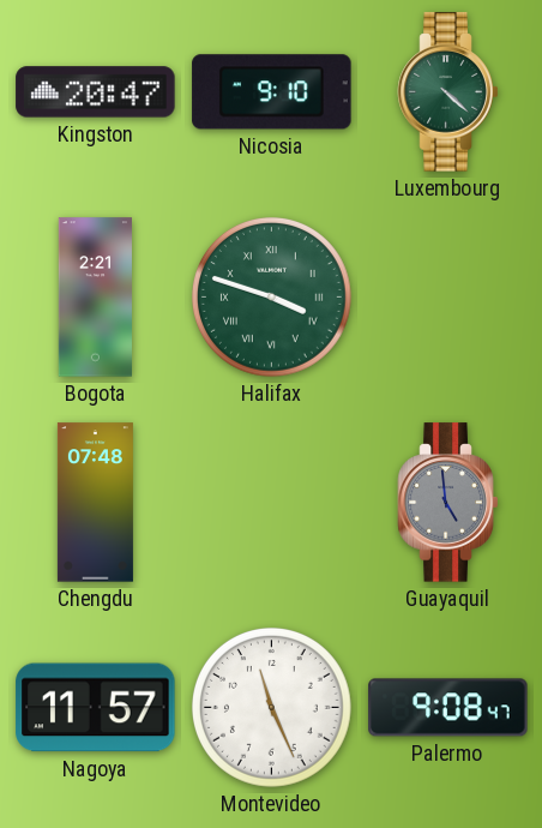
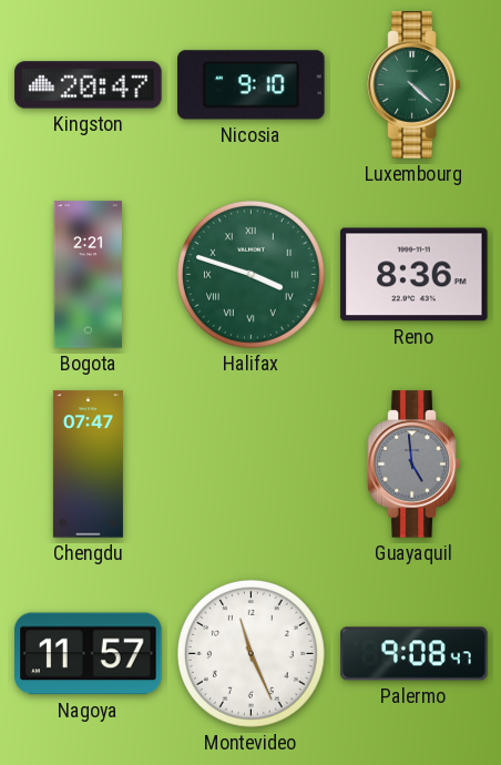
Reno: none -> 8:36 (415, 275)
Chengdu: 07:48 -> 07:47 (88, 465)
